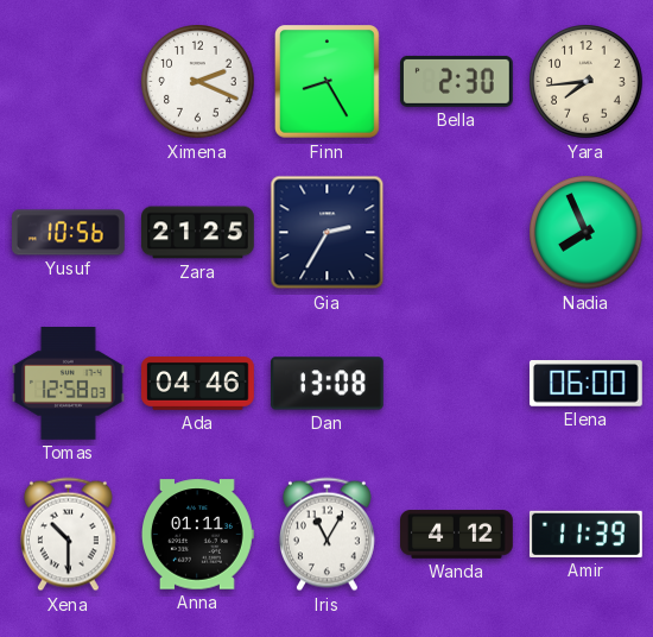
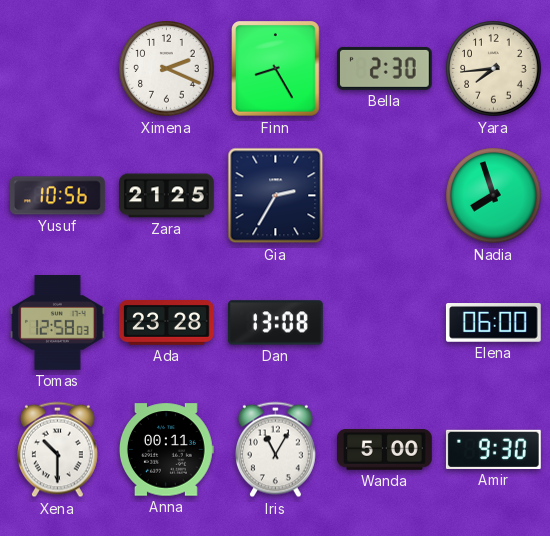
Nadia: 7:56 -> 7:57 (494, 196)
Ada: 04:46 -> 23:28 (167, 323)
Anna: 01:11 -> 00:11 (166, 450)
Wanda: 4:12 -> 5:00 (385, 450)
Amir: 11:39 -> 9:30 (493, 449)
